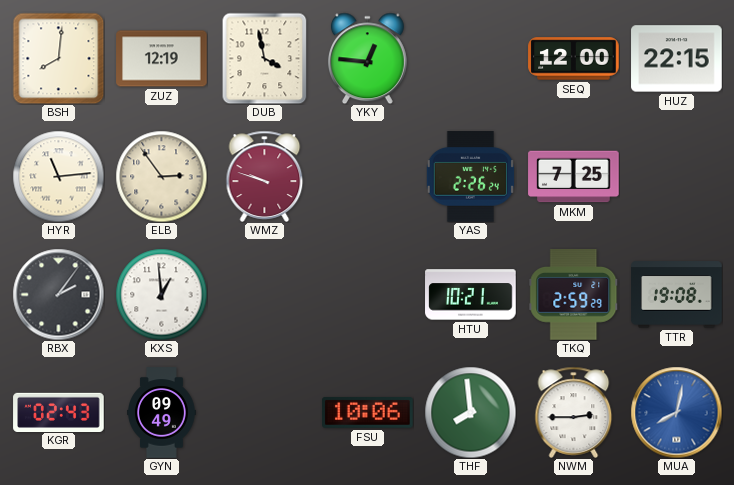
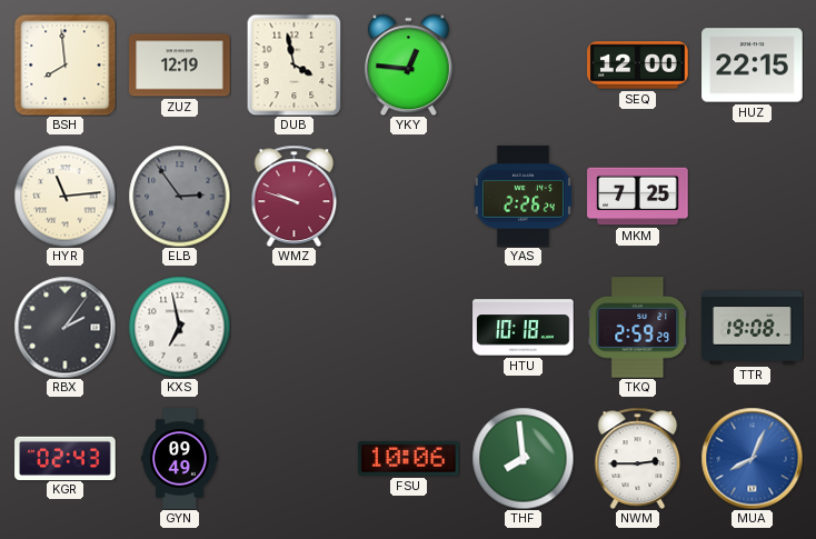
BSH: 8:01 -> 7:59 (64, 64)
ELB dial: cream -> grey (179, 196)
KXS: 12:59 -> 6:58 (179, 327)
HTU: 10:21 -> 10:18 (524, 328)
MUA: 8:02 -> 8:04 (752, 458)
